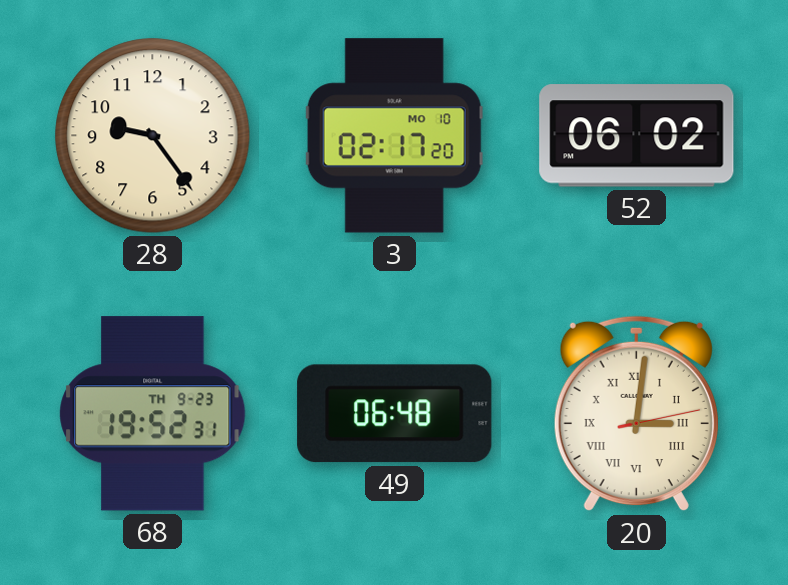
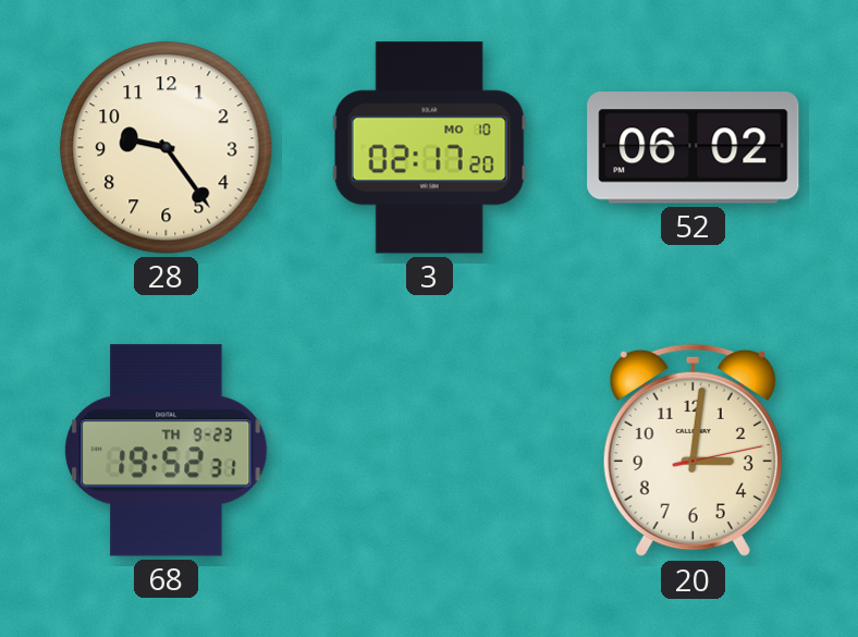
49: 06:48 -> none (395, 414)
20 numerals: Roman -> Arabic (692, 451)
